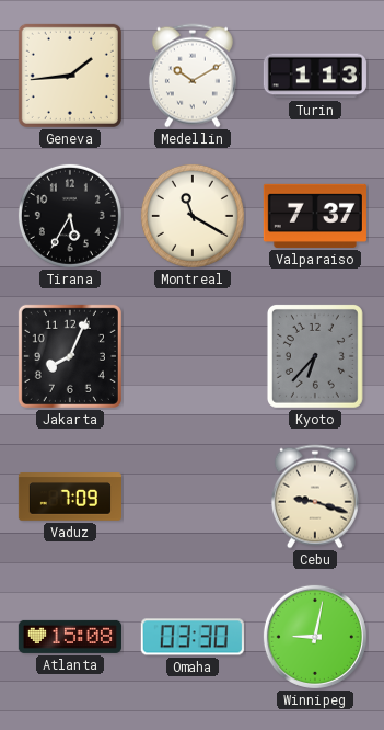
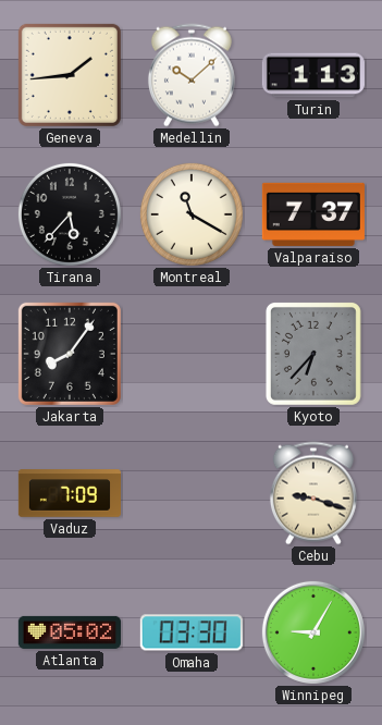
Medellin: 10:10 -> 10:08 (192, 75)
Tirana: 5:35 -> 5:37 (70, 214)
Jakarta: 8:04 -> 8:06 (70, 354)
Atlanta: 15:08 -> 05:02 (70, 632)
Winnipeg: 9:02 -> 9:05 (313, 632)
